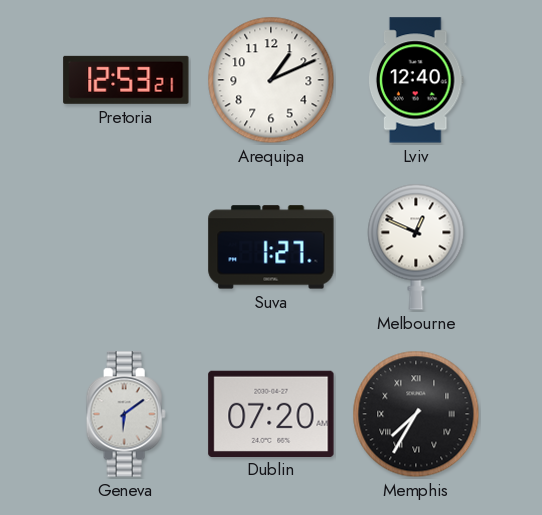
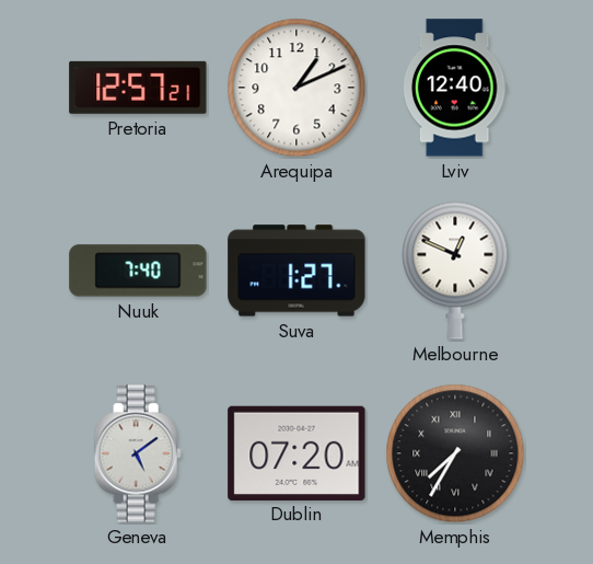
Pretoria: 12:53 -> 12:57 (138, 88)
Nuuk: none -> 7:40 (138, 271)
Geneva: 6:09 -> 5:09 (138, 453)
